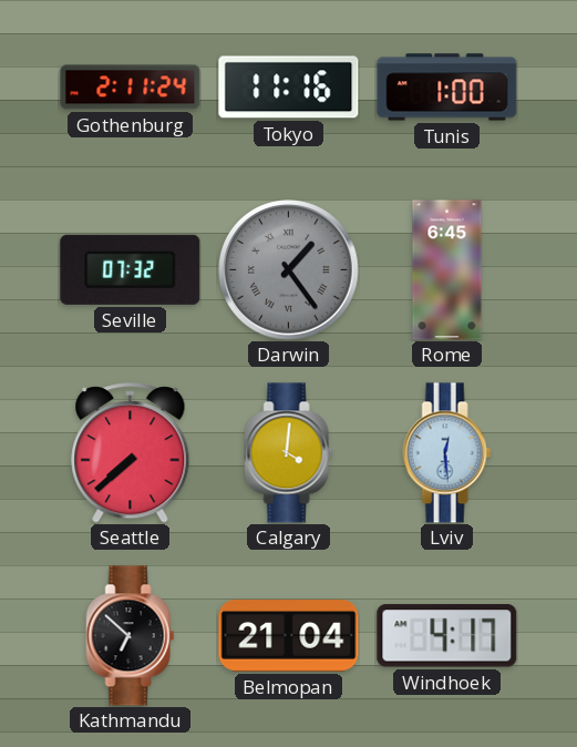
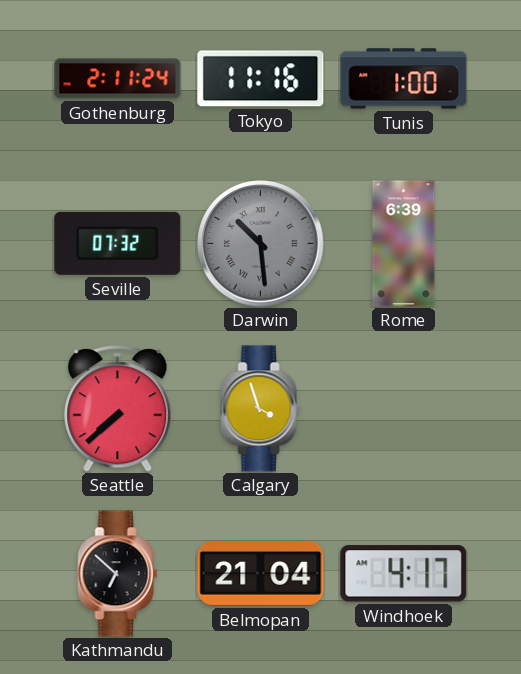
Darwin: 1:24 -> 10:29 (261, 244)
Rome: 6:45 -> 6:39 (404, 244)
Calgary: 4:01 -> 3:57 (261, 409)
Lviv: 12:29 -> none (447, 453)
